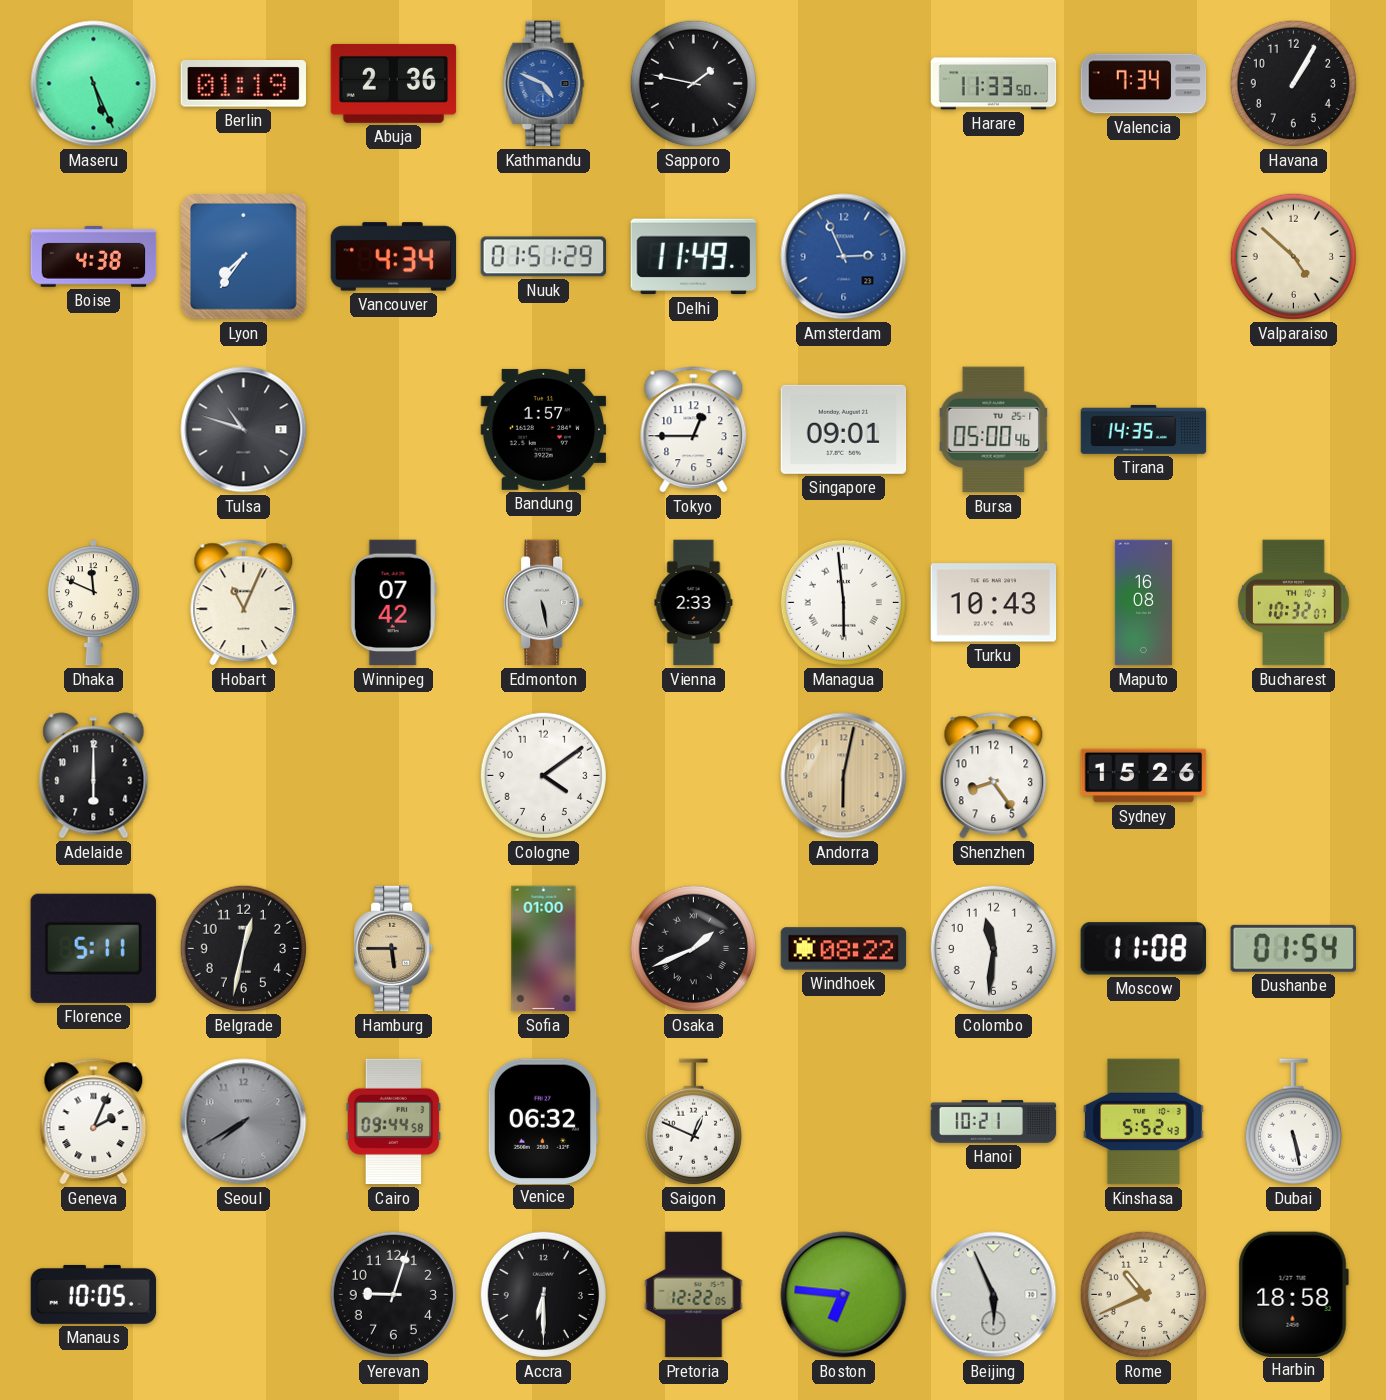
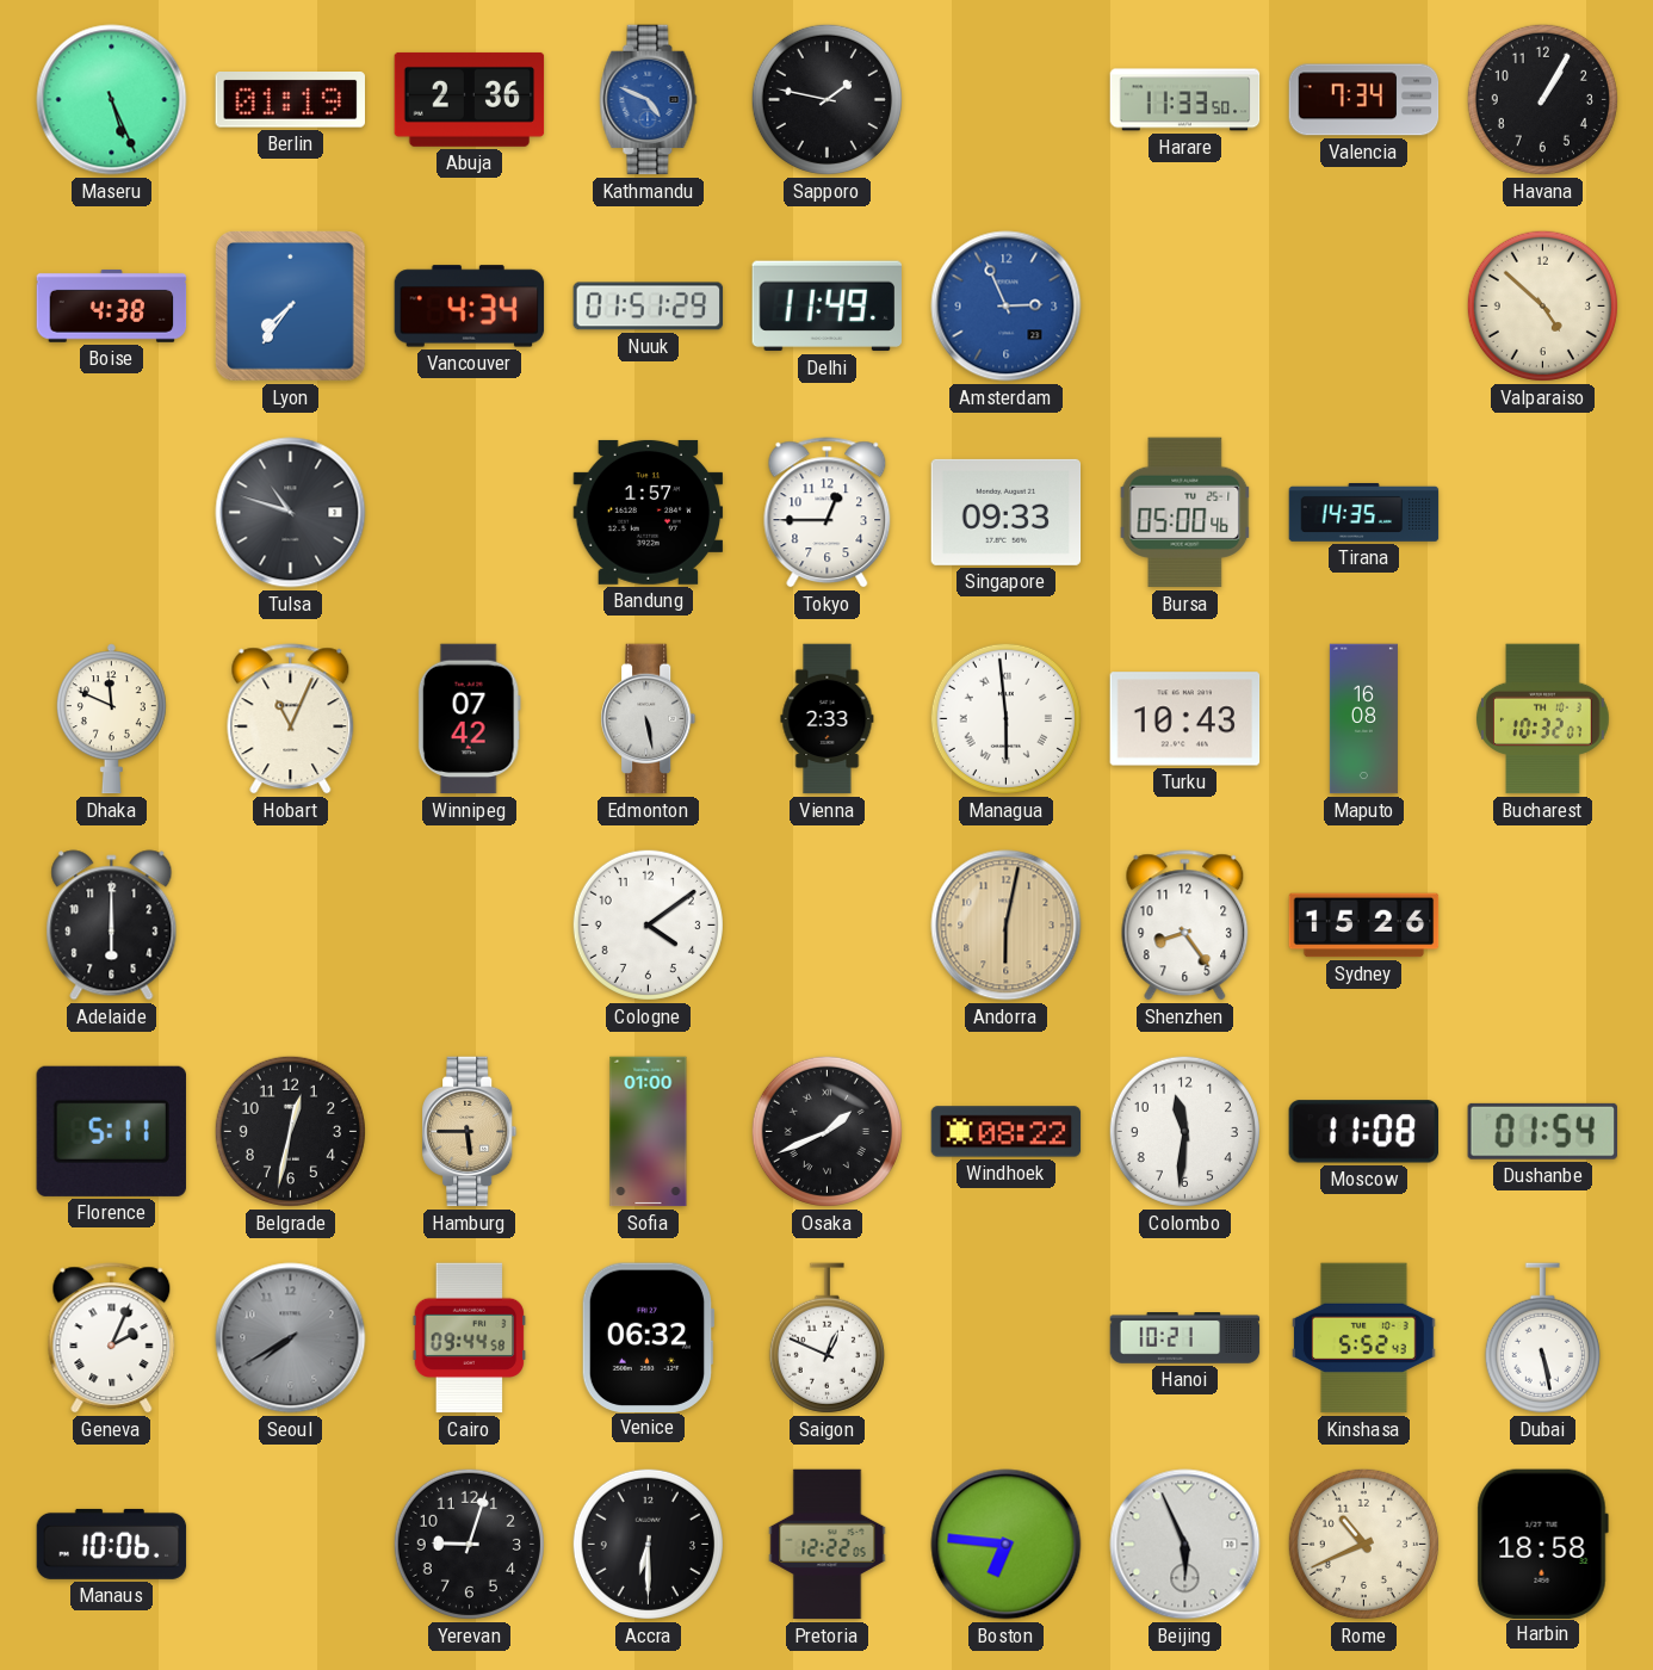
Singapore: 09:01 -> 09:33 (1007, 512)
Manaus: 10:05 -> 10:06 (112, 1544)
